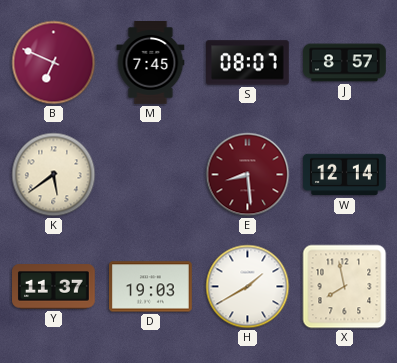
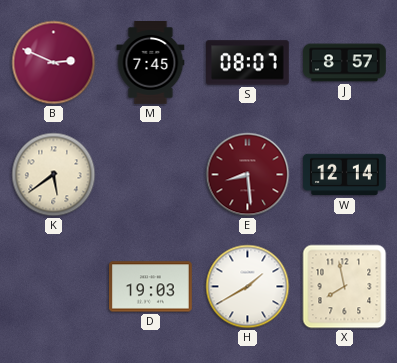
B: 6:49 -> 2:49 (54, 63)
Y: 11:37 -> none (54, 287)
